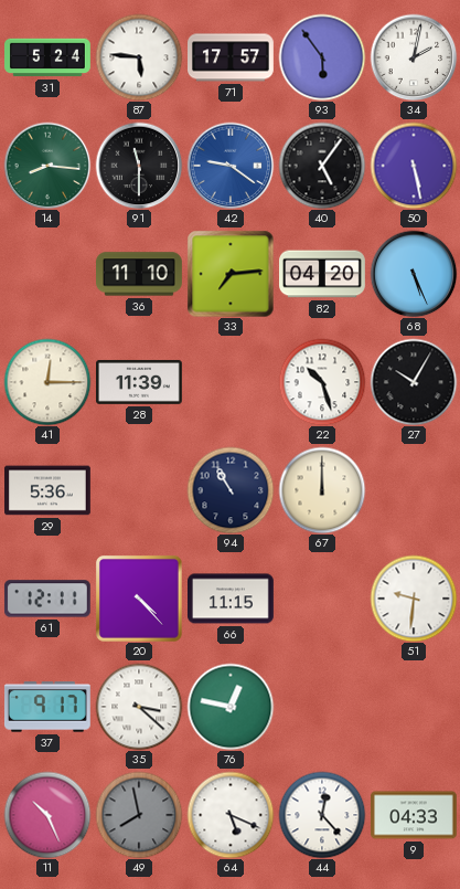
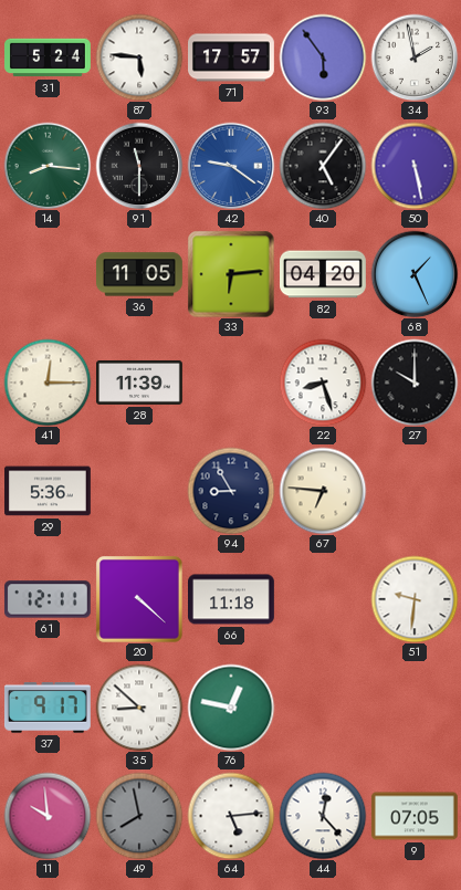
34: 2:02 -> 1:58 (415, 57)
36: 11:10 -> 11:05 (140, 274)
33: 7:14 -> 6:14 (231, 274)
68: 5:26 -> 1:26 (415, 274)
22: 10:27 -> 8:27 (323, 383)
27: 10:05 -> 10:00 (415, 383)
94: 10:55 -> 8:55 (231, 491)
67: 12:00 -> 6:46 (323, 491)
20: 4:23 -> 4:22 (139, 599)
66: 11:15 -> 11:18 (232, 599)
35: 3:22 -> 8:52 (139, 708)
11: 10:26 -> 9:59 (48, 816)
64: 5:19 -> 5:14 (231, 816)
9: 04:33 -> 07:05 (416, 816)
